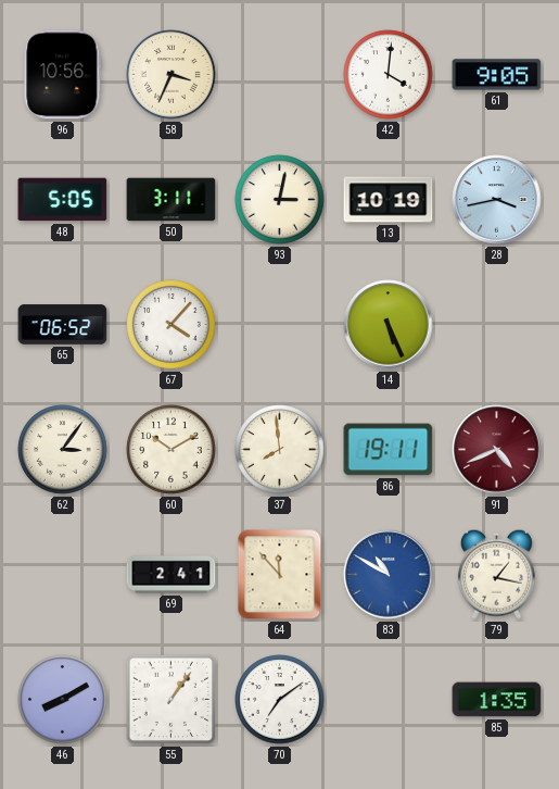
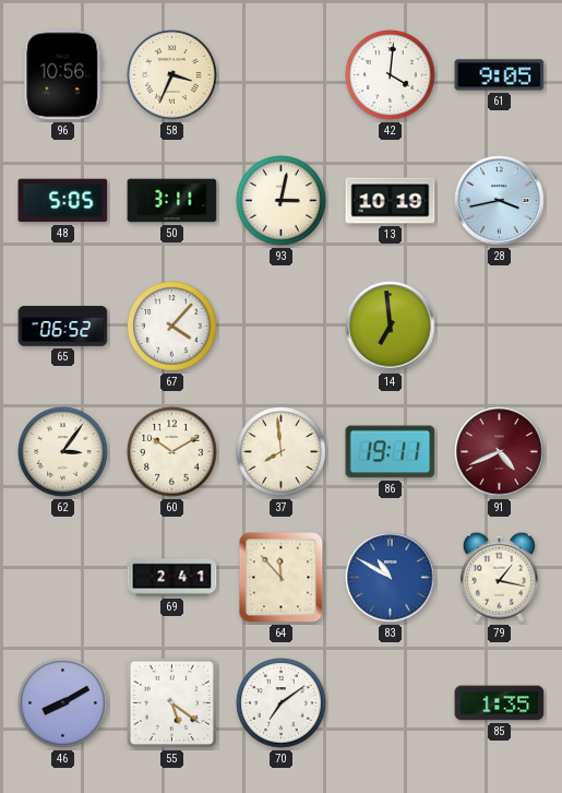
14: 5:26 -> 6:59 (391, 327)
55: 1:06 -> 5:21 (172, 703)
